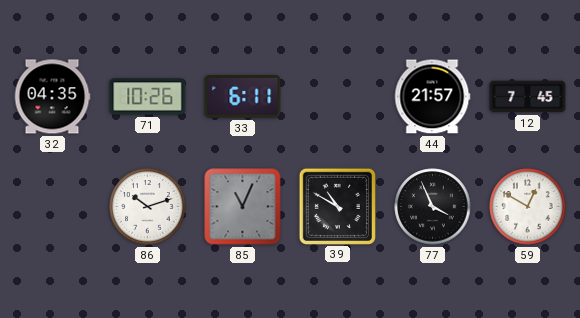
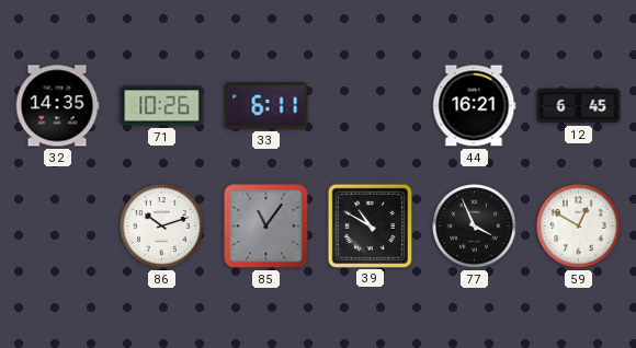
32: 04:35 -> 14:35 (57, 106)
44: 21:57 -> 16:21 (474, 106)
12: 7:45 -> 6:45 (579, 106)
85: 11:04 -> 11:06 (266, 227)
